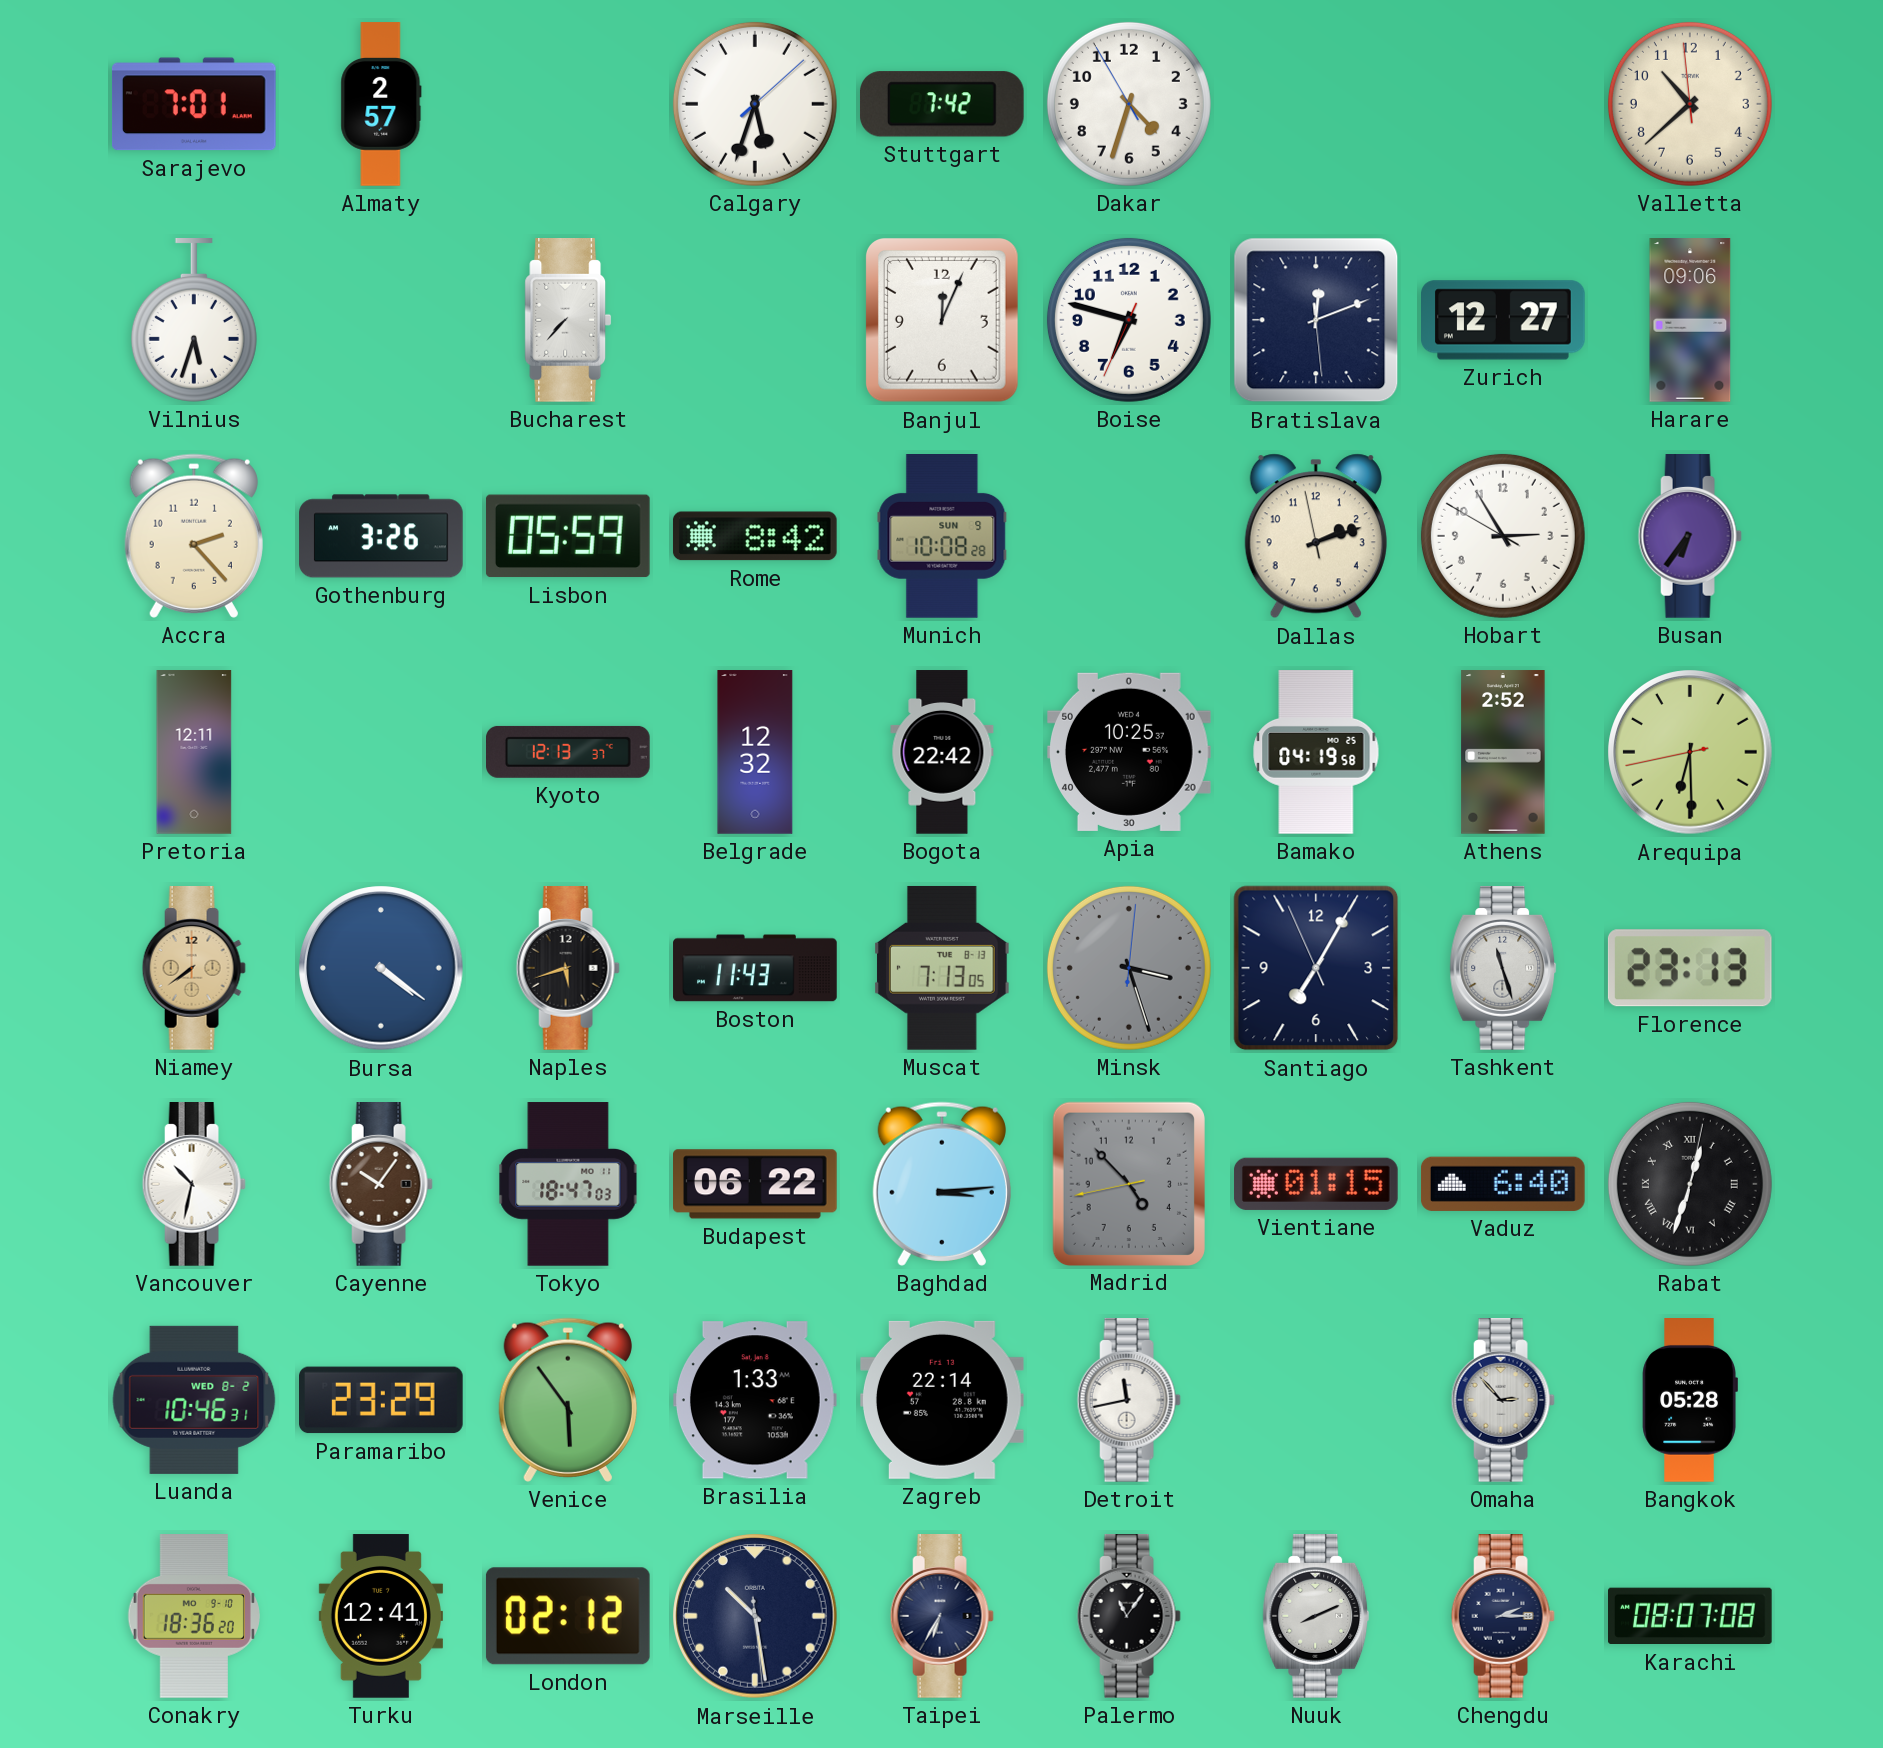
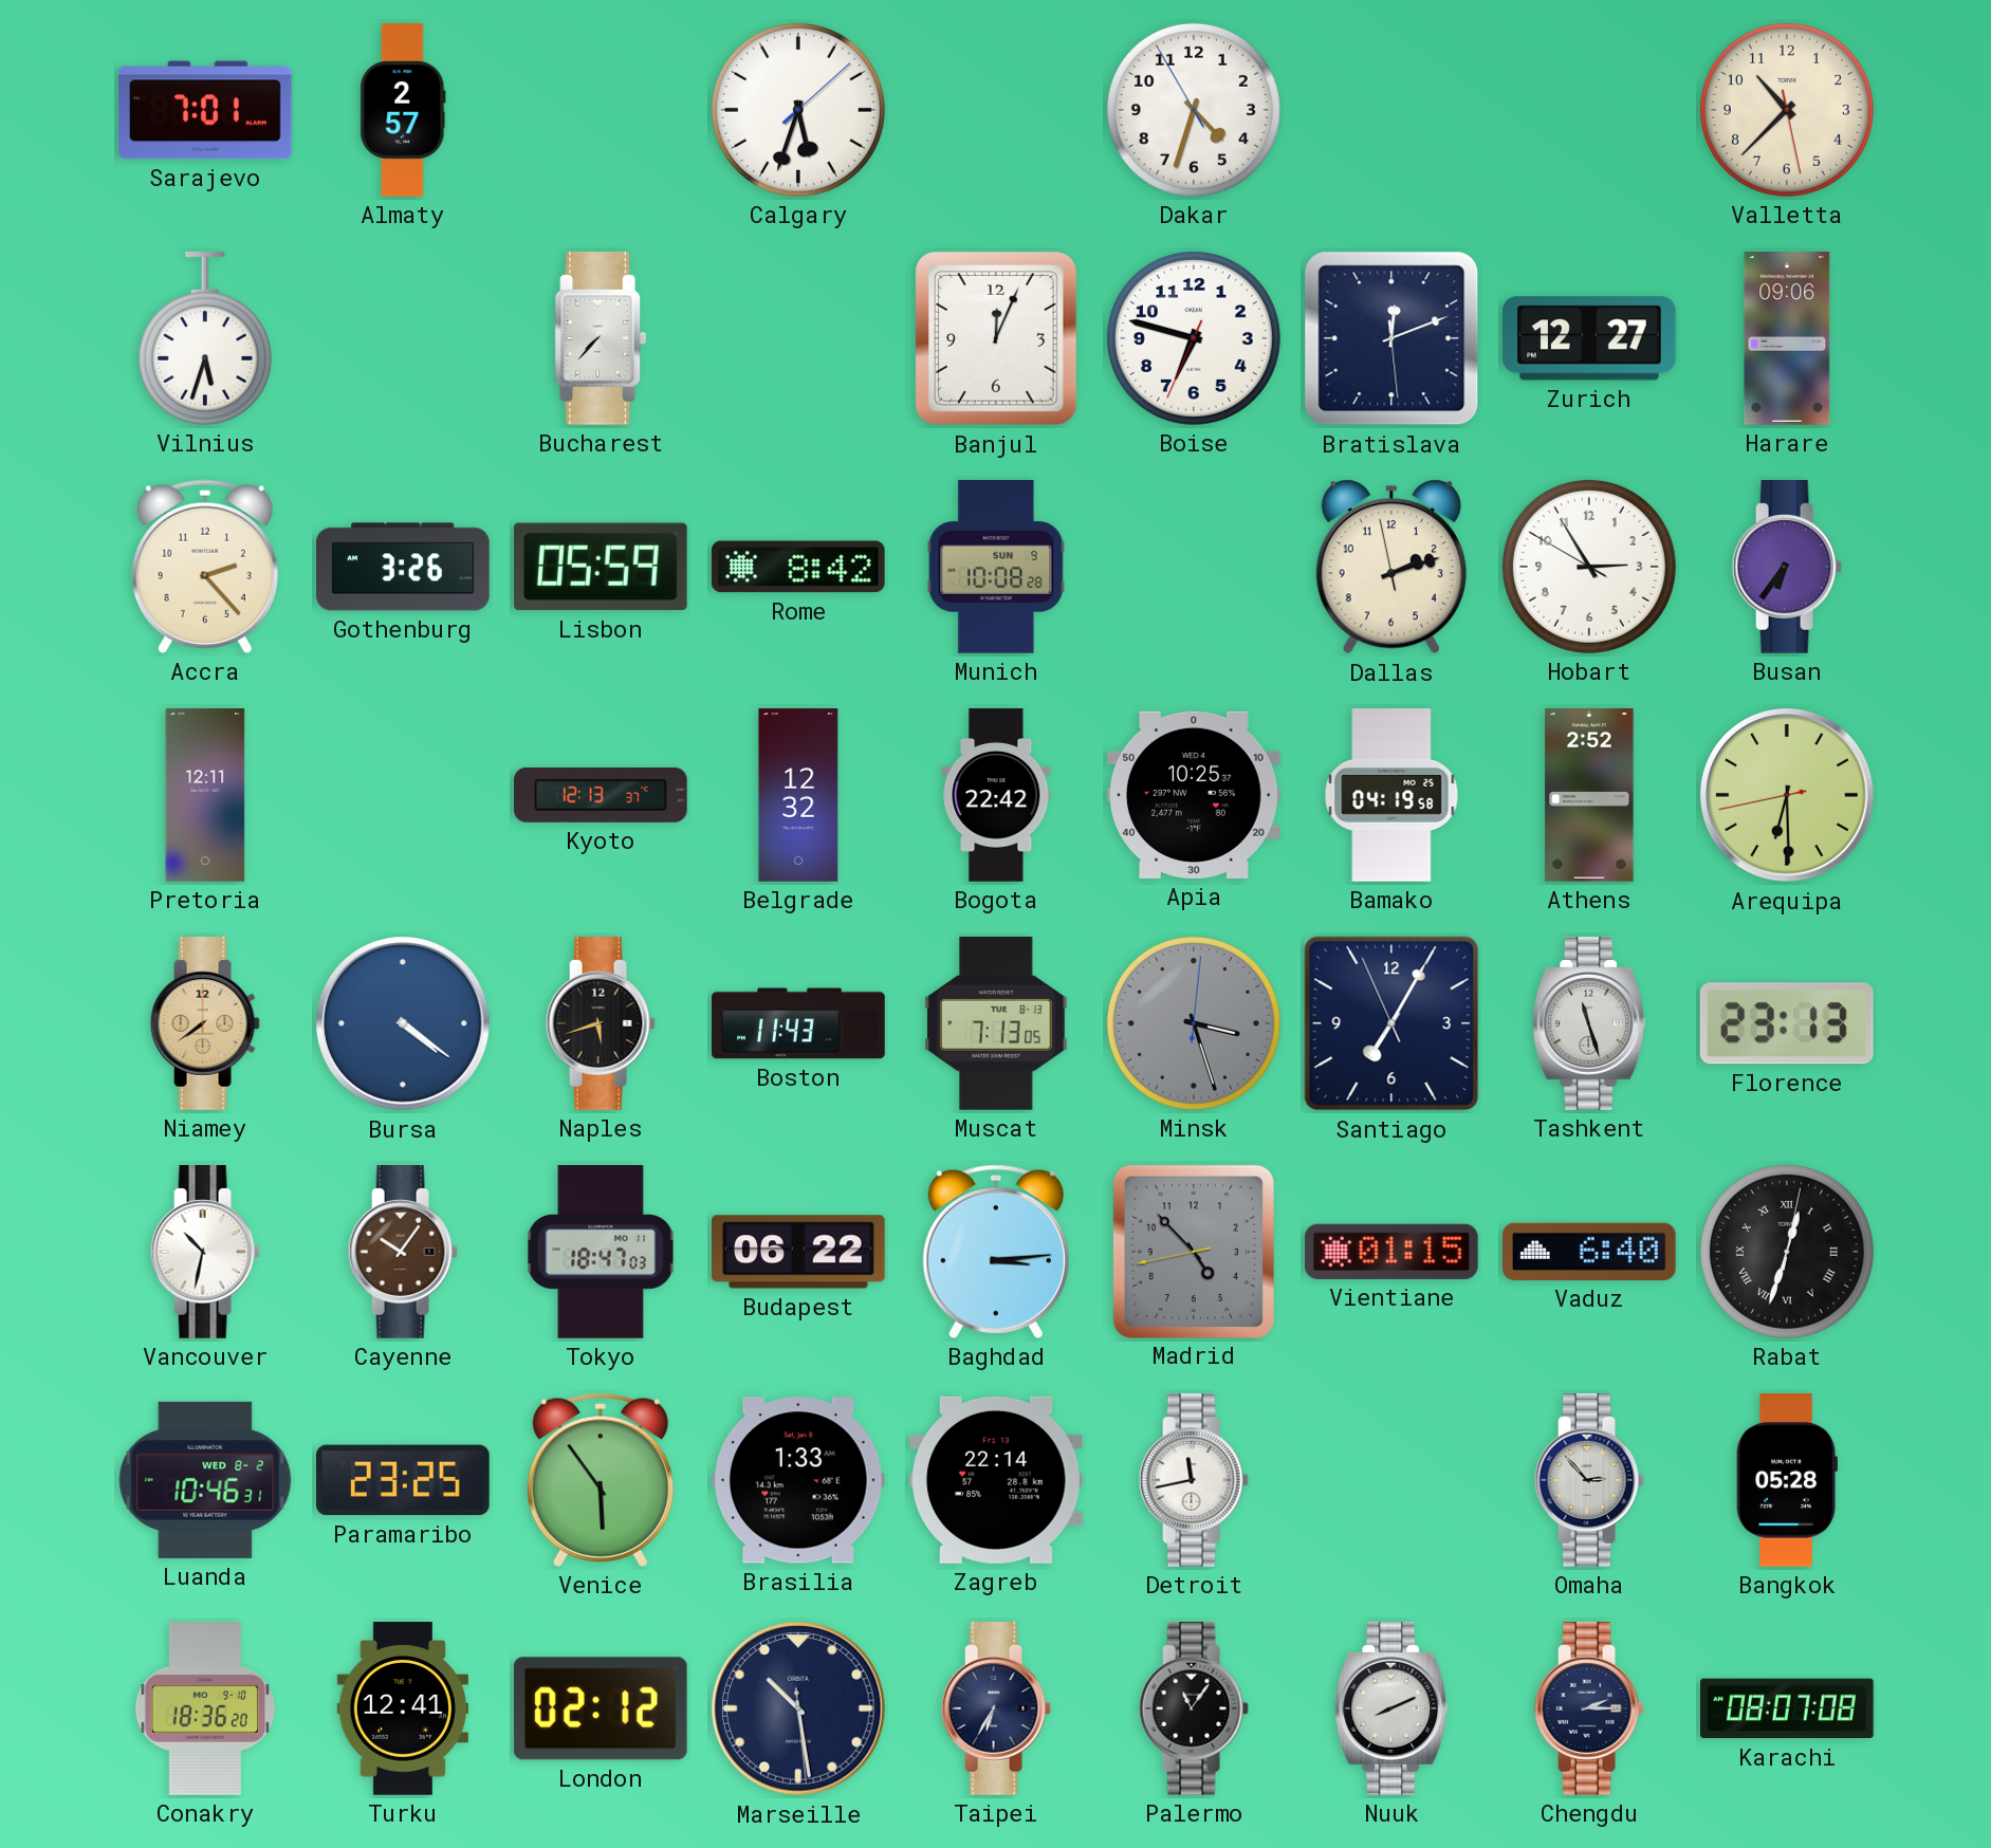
Stuttgart: 7:42 -> none (942, 104)
Valletta: 10:37:59 -> 10:37:28 (1787, 110)
Paramaribo: 23:29 -> 23:25 (404, 1480)
